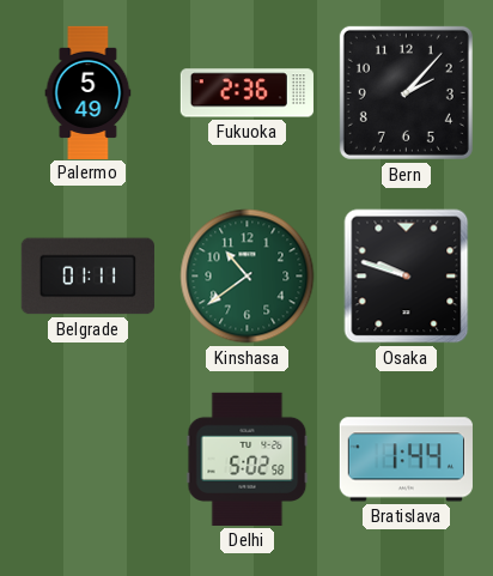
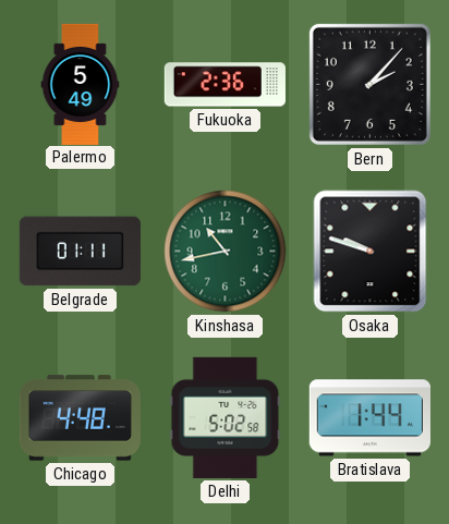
Kinshasa: 10:39 -> 10:43 (226, 252)
Chicago: none -> 4:48 (80, 418)
